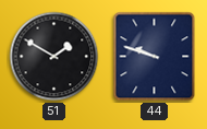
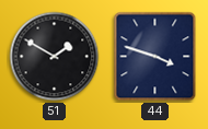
44: 9:48 -> 3:48 (155, 57)
